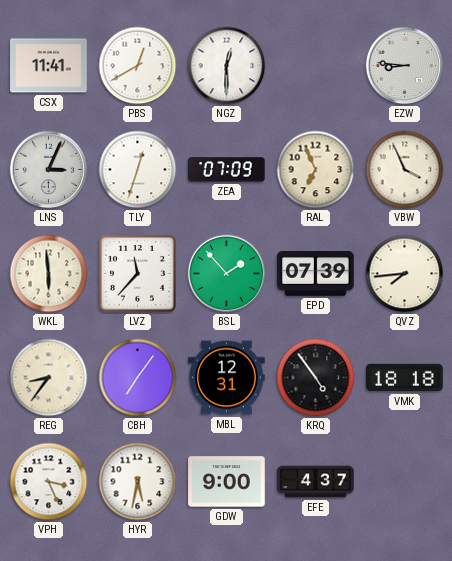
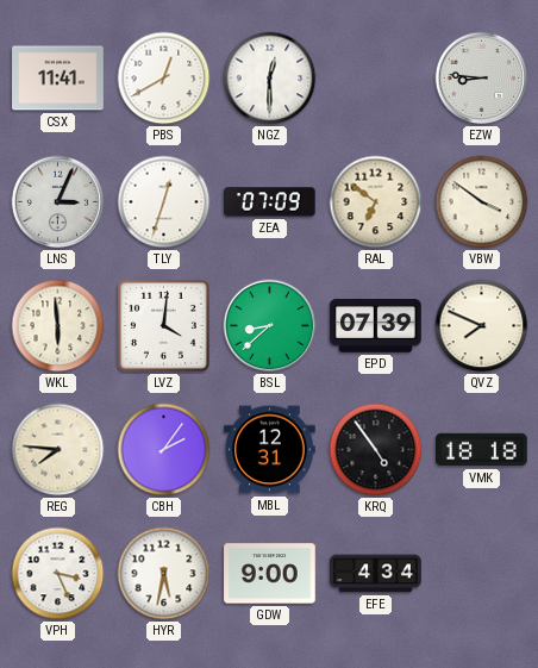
RAL: 6:56 -> 6:51 (376, 202)
VBW: 3:56 -> 3:51 (482, 202)
LVZ: 11:37 -> 4:01 (163, 325)
BSL: 1:53 -> 8:38 (270, 326)
QVZ: 7:44 -> 7:49 (482, 326)
REG: 8:36 -> 7:46 (58, 450)
CBH: 7:06 -> 2:06 (164, 450)
EFE: 4:37 -> 4:34 (376, 574)
